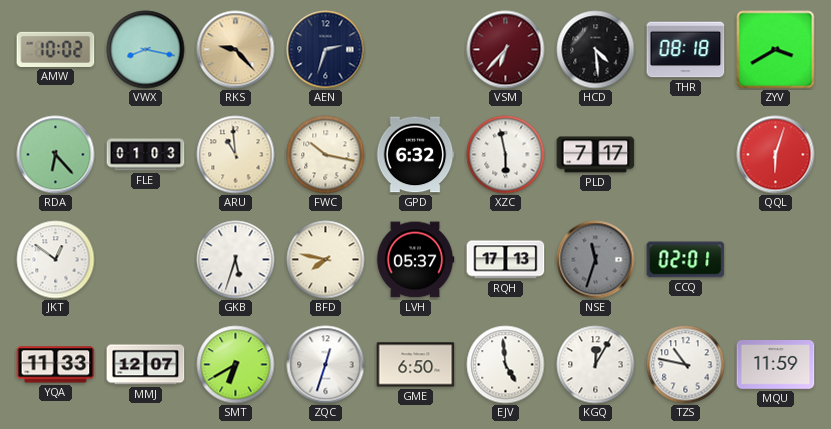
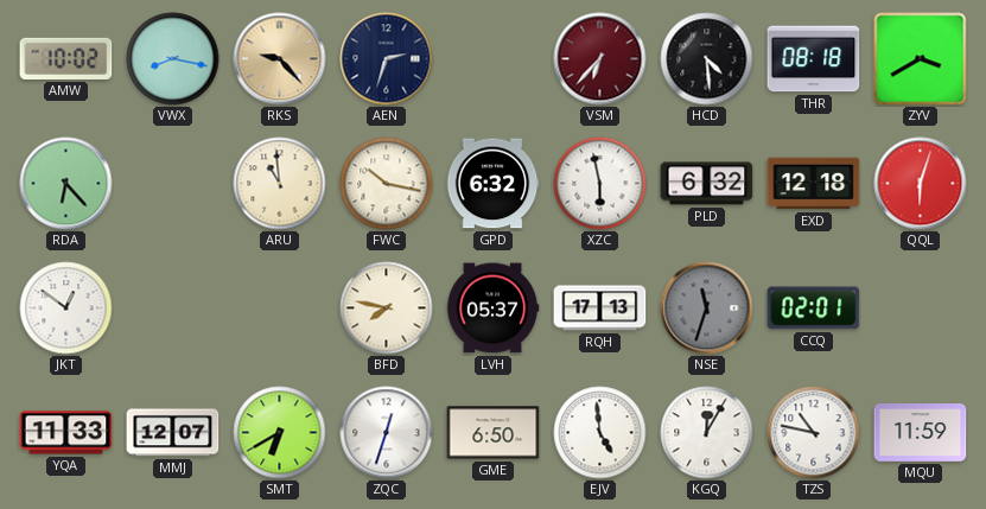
FLE: 01:03 -> none (146, 155)
PLD: 7:17 -> 6:32 (707, 184)
EXD: none -> 12:18 (814, 184)
GKB: 5:33 -> none (236, 260)
